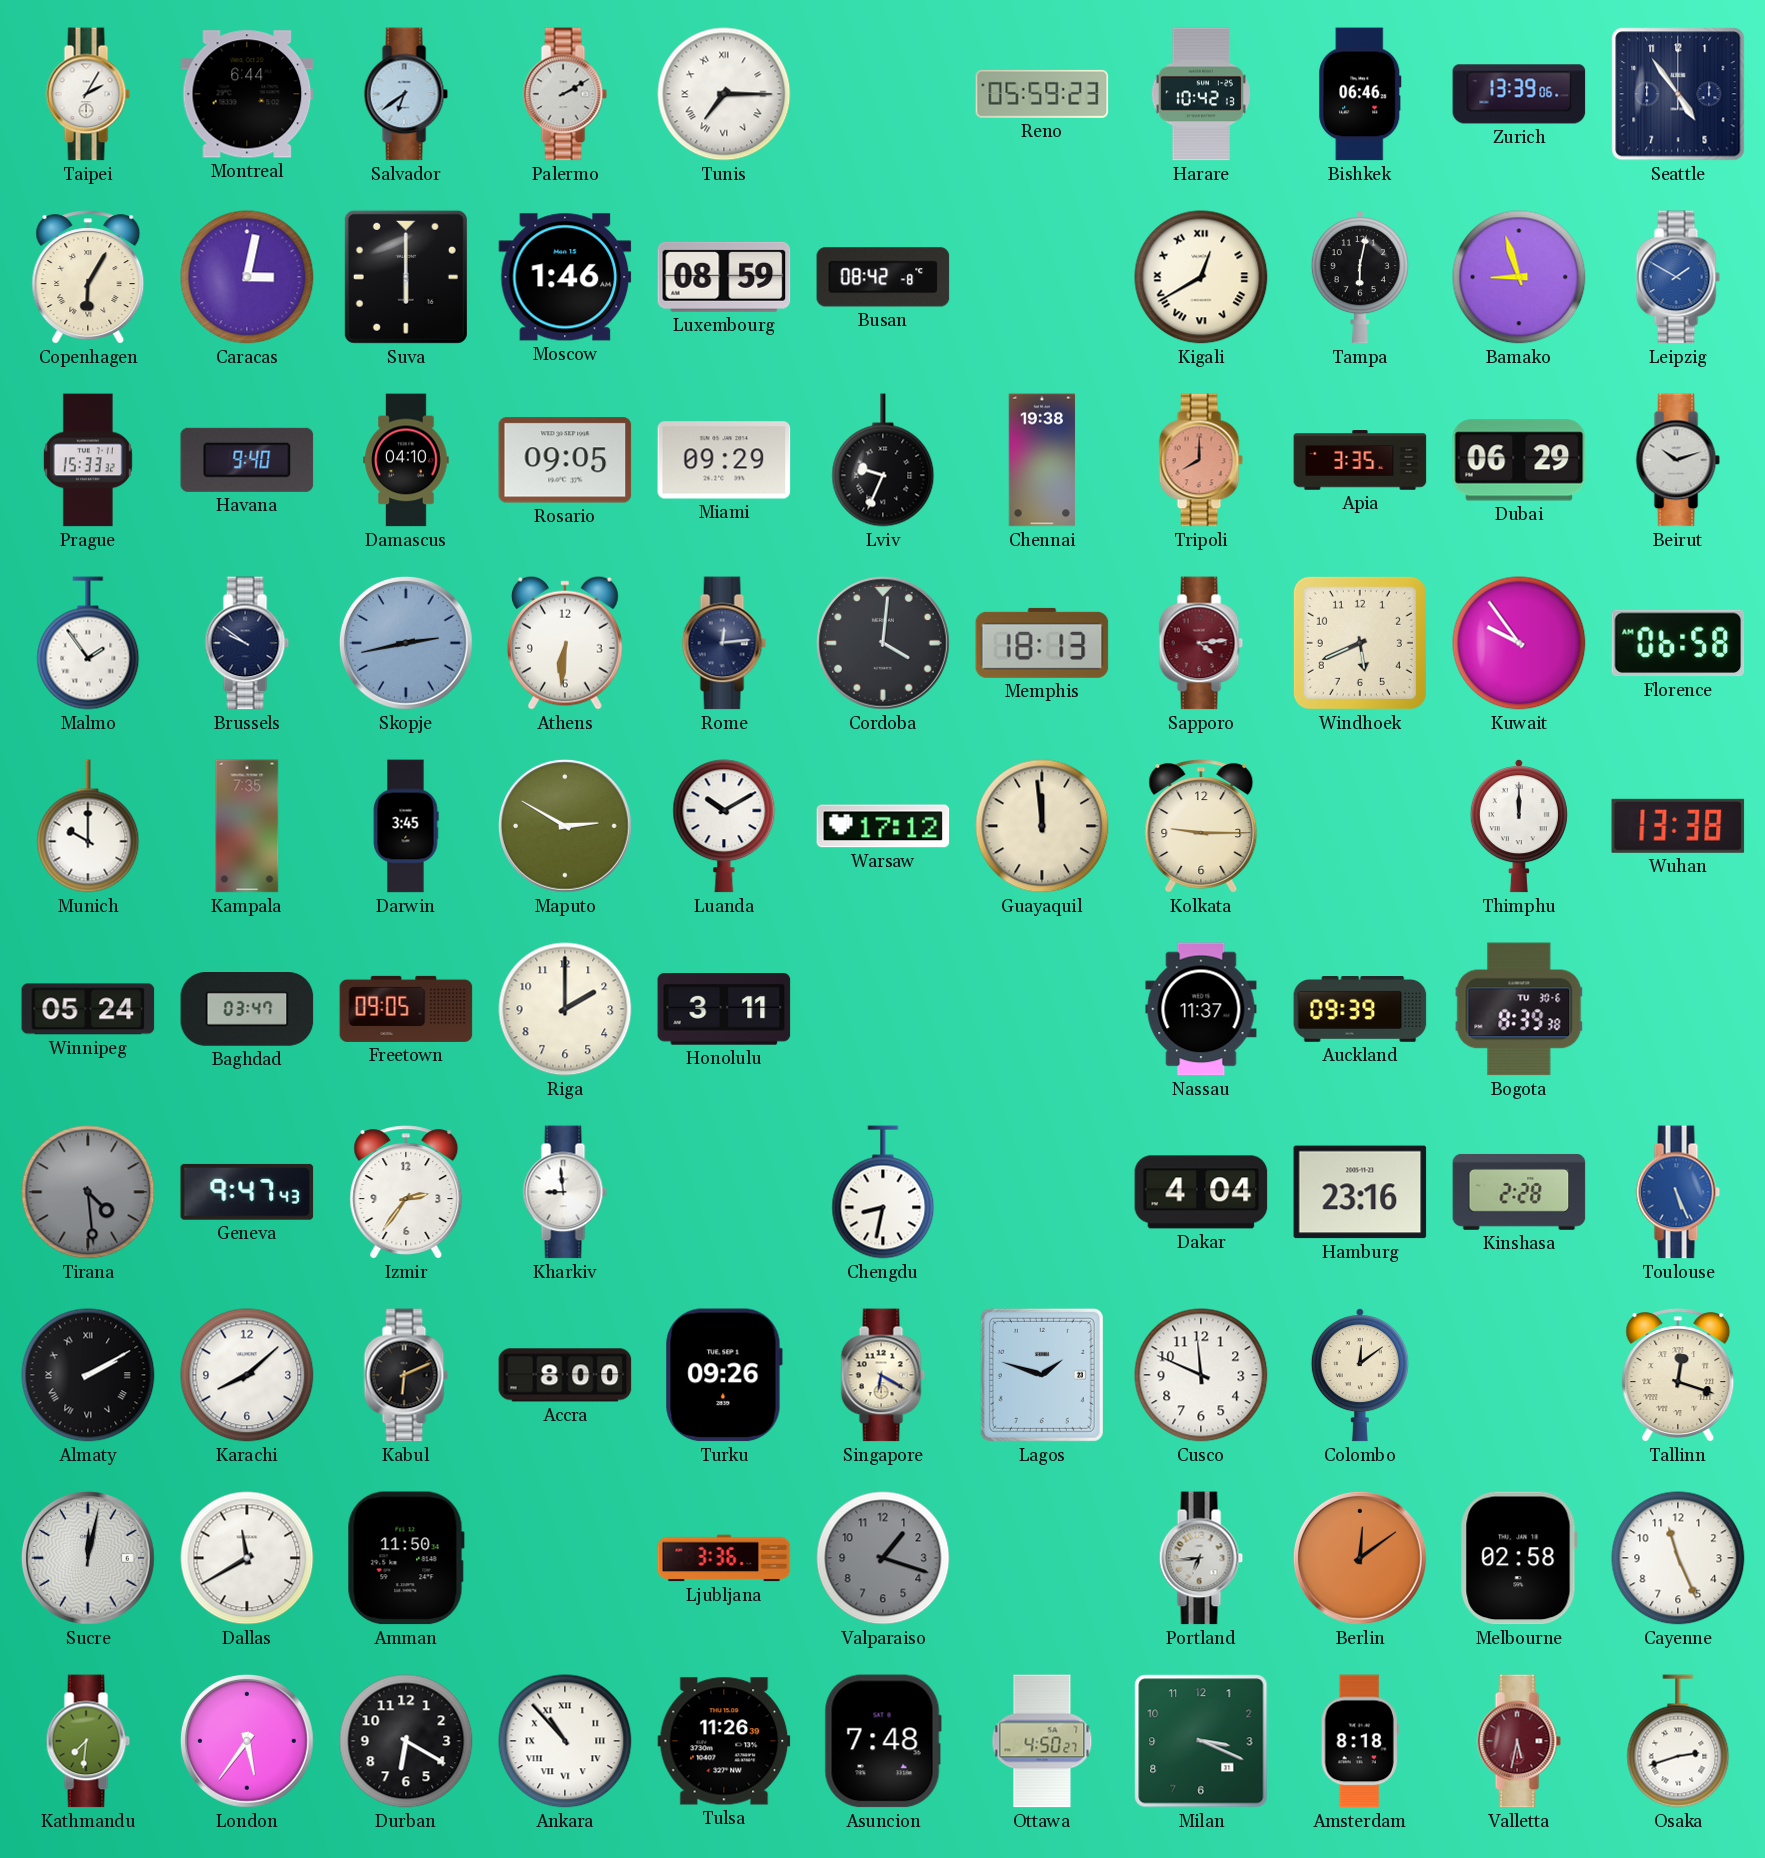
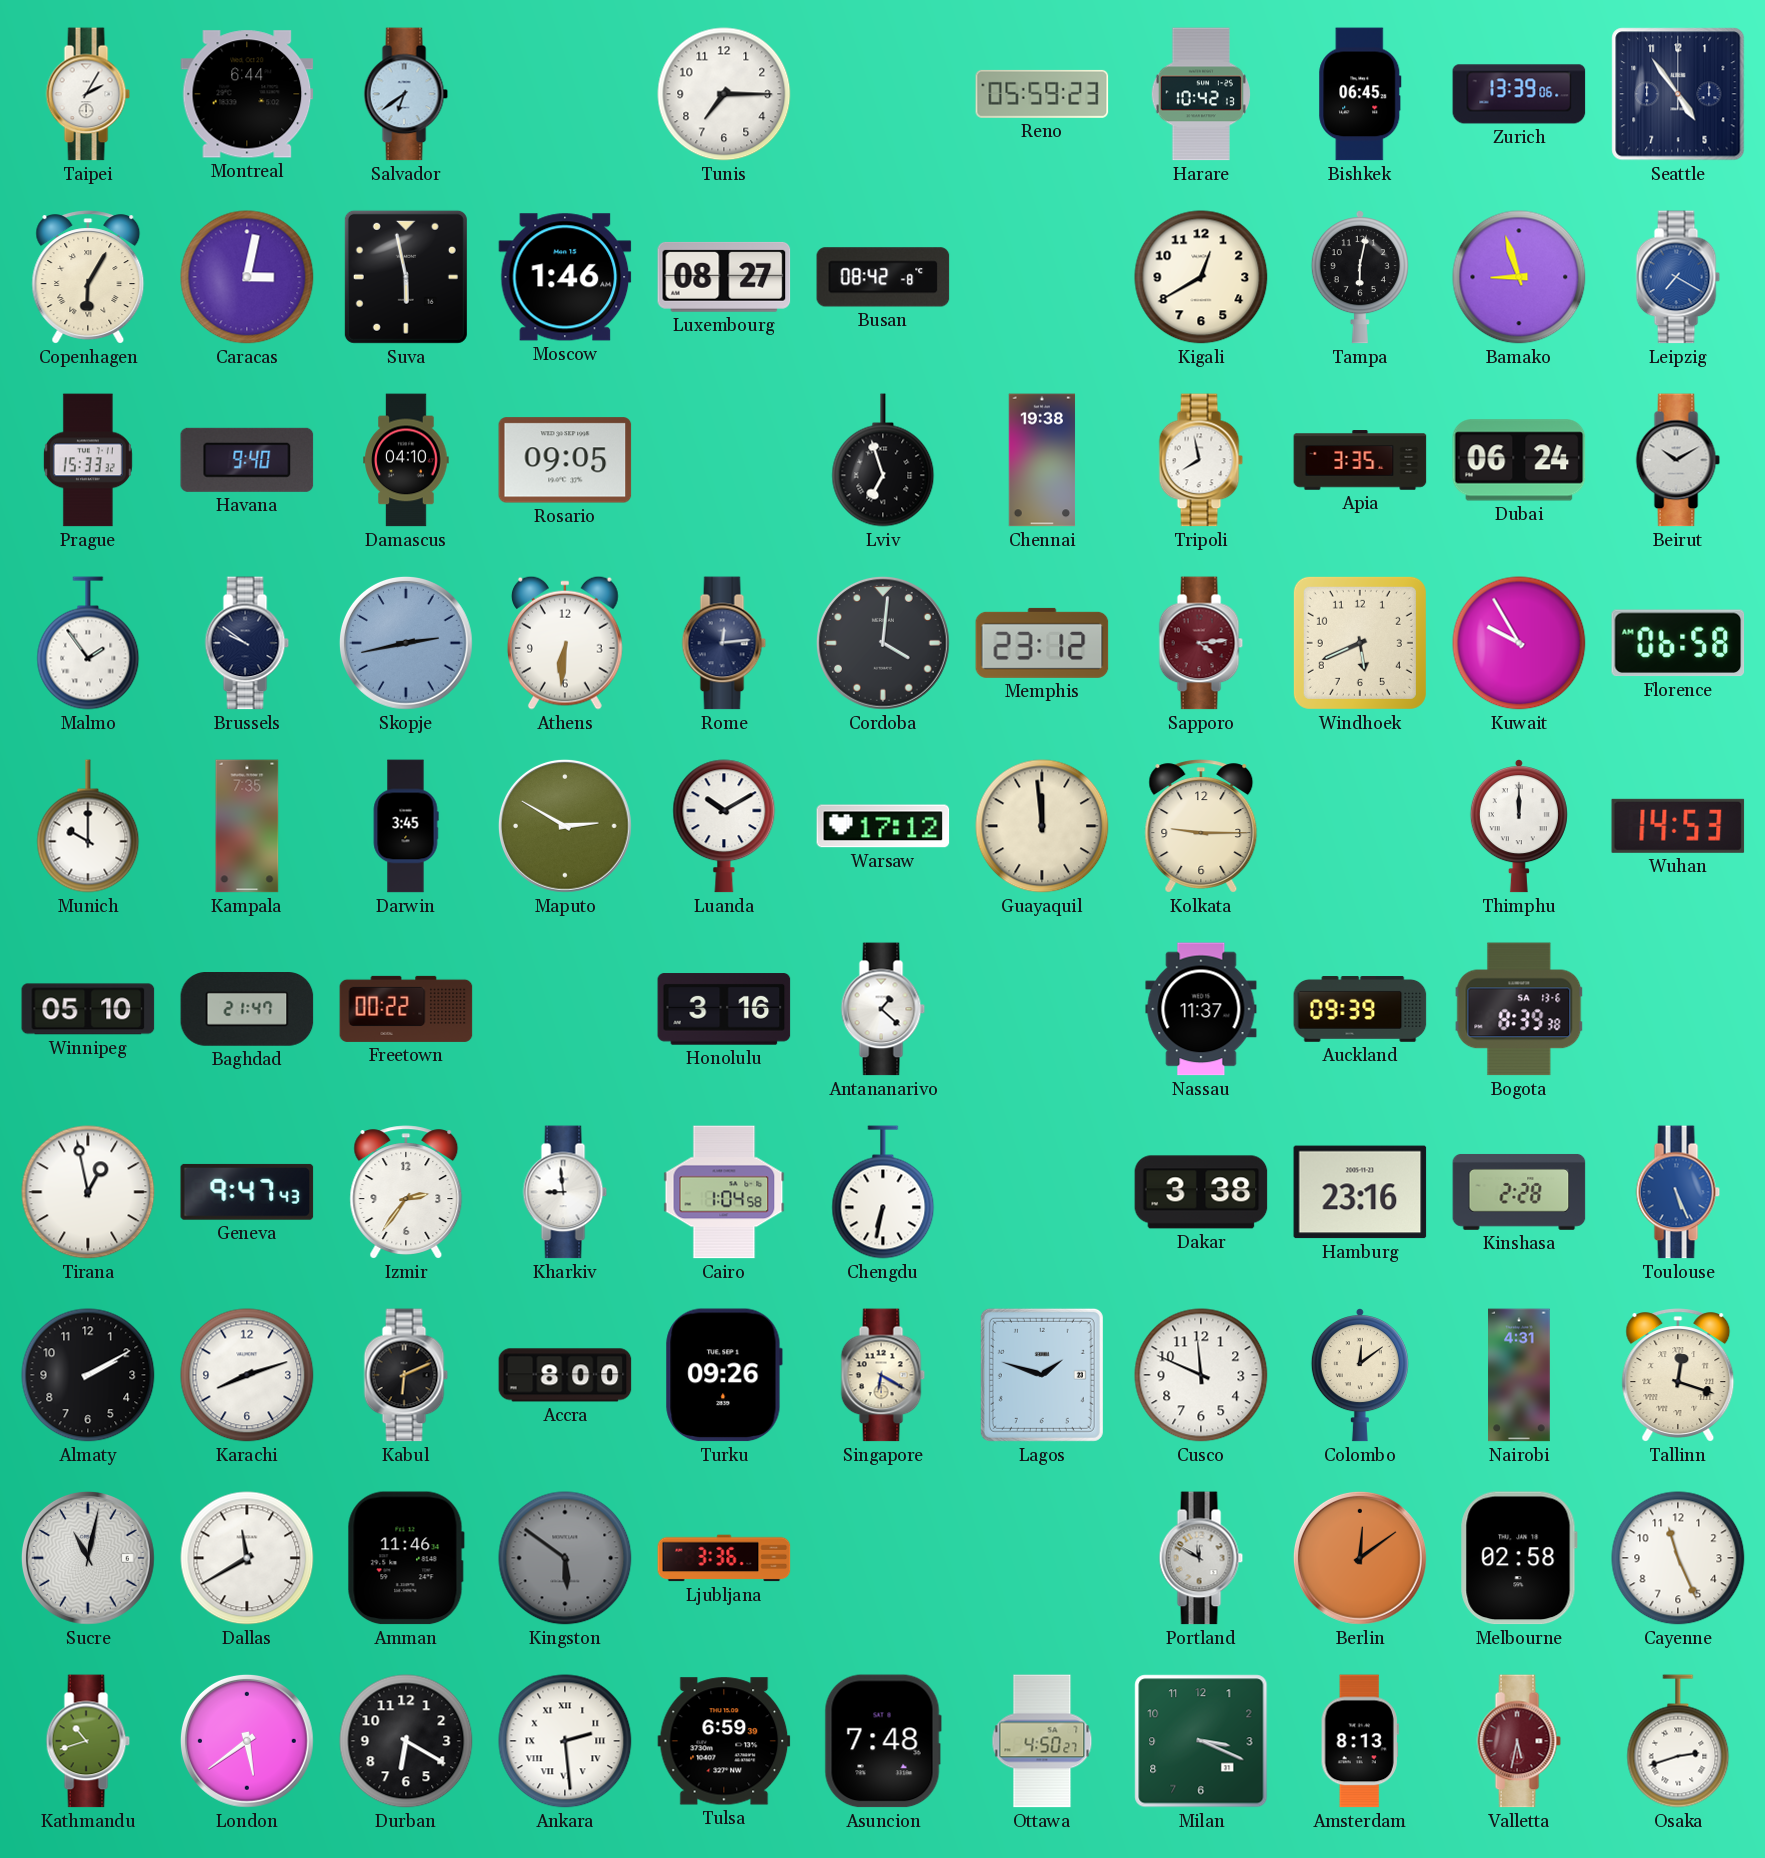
Palermo: 2:10 -> none (565, 94)
Tunis numerals: Roman -> Arabic (724, 94)
Bishkek: 06:46 -> 06:45 (1360, 94)
Suva: 6:00 -> 5:58 (406, 277)
Luxembourg: 08:59 -> 08:27 (724, 277)
Kigali numerals: Roman -> Arabic (1201, 277)
Leipzig: 1:50 -> 7:20 (1678, 277)
Miami: 09:29 -> none (724, 460)
Lviv: 9:34 -> 6:57 (883, 460)
Tripoli: 8:00 -> 7:58 (1201, 460)
Tripoli dial: salmon -> white (1201, 460)
Dubai: 06:29 -> 06:24 (1519, 460)
Beirut: 10:12 -> 10:10 (1678, 460)
Memphis: 18:13 -> 23:12 (1042, 643)
Kuwait: 9:54 -> 9:55 (1519, 643)
Wuhan: 13:38 -> 14:53 (1678, 826)
Winnipeg: 05:24 -> 05:10 (88, 1009)
Baghdad: 03:47 -> 21:47 (247, 1010)
Freetown: 09:05 -> 00:22 (406, 1009)
Riga: 2:00 -> none (565, 1009)
Honolulu: 3:11 -> 3:16 (724, 1009)
Antananarivo: none -> 1:22 (883, 1009)
Bogota date: TU 30-6 -> SA 13-6 (1519, 1009)
Tirana: 4:29 -> 12:58 (88, 1192)
Tirana dial: grey -> white (88, 1192)
Cairo: none -> 1:04 (724, 1192)
Chengdu: 8:32 -> 6:32 (883, 1192)
Dakar: 4:04 -> 3:38 (1201, 1192)
Almaty numerals: Roman -> Arabic (88, 1375)
Karachi: 8:08 -> 8:12 (247, 1375)
Nairobi: none -> 4:31 (1519, 1375)
Sucre: 12:02 -> 11:02 (88, 1558)
Amman: 11:50 -> 11:46 (406, 1558)
Kingston: none -> 5:51 (565, 1558)
Valparaiso: 1:18 -> none (883, 1558)
Portland: 6:44 -> 11:50 (1201, 1558)
Kathmandu: 7:31 -> 10:42 (88, 1741)
London: 5:36 -> 5:39 (247, 1741)
Ankara: 10:53 -> 2:29 (565, 1741)
Tulsa: 11:26 -> 6:59 (724, 1741)
Amsterdam: 8:18 -> 8:13 (1360, 1741)
